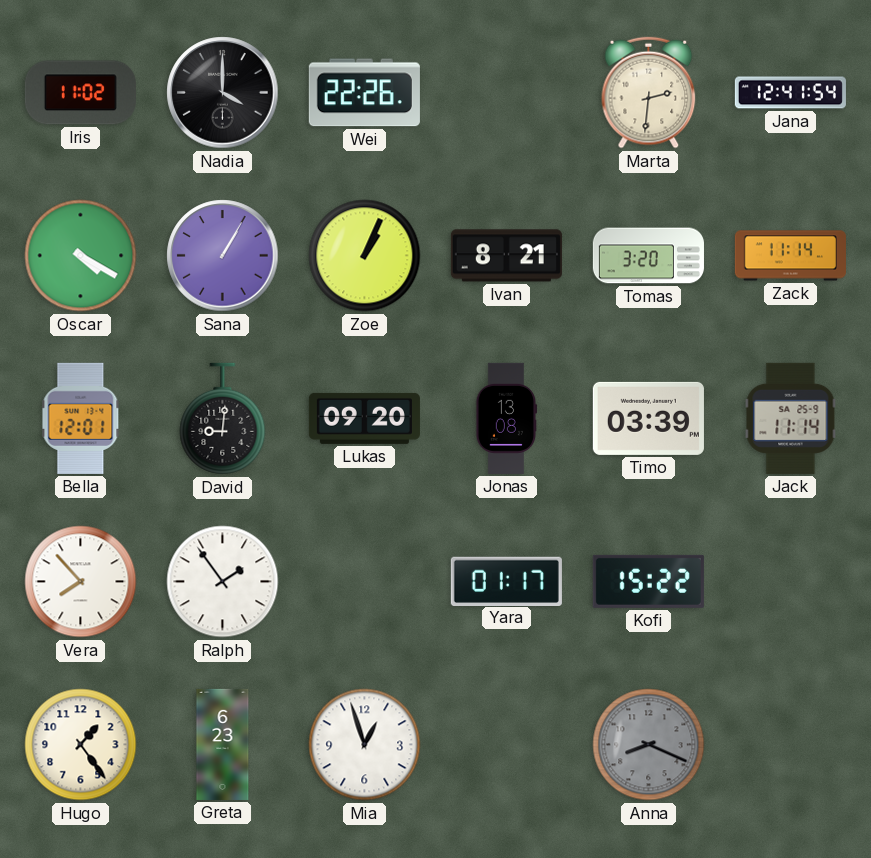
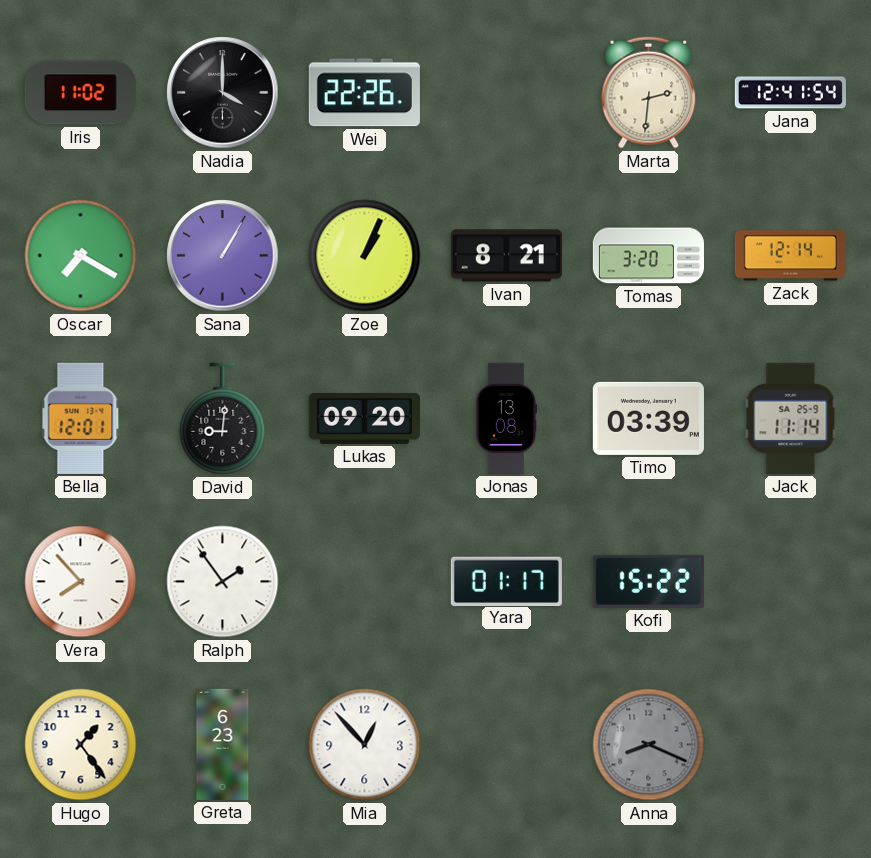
Oscar: 4:20 -> 7:20 (81, 256)
Zack: 11:14 -> 12:14 (790, 256)
Mia: 12:57 -> 12:53 (365, 745)
